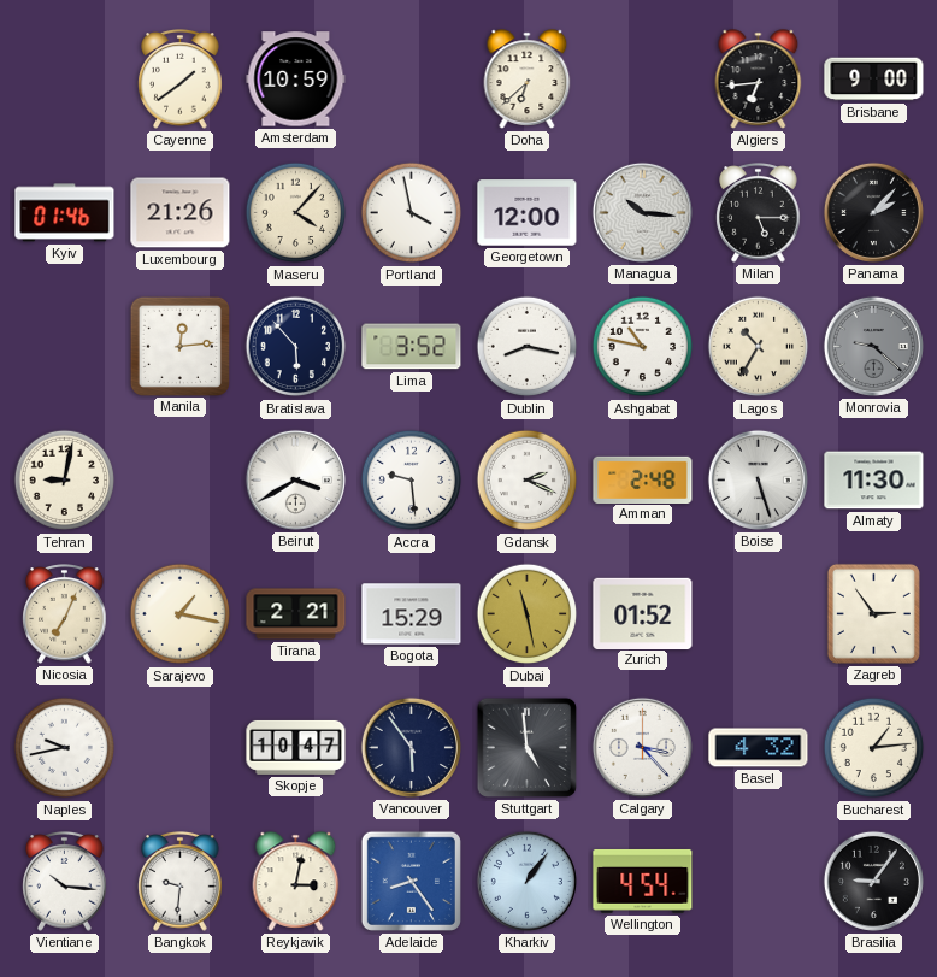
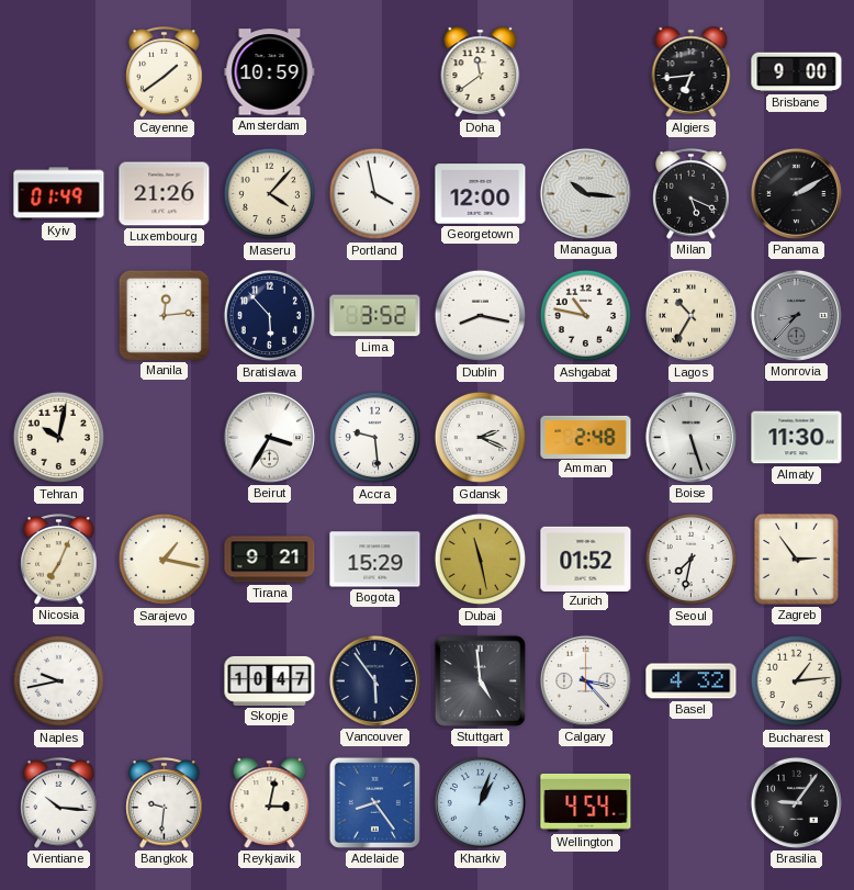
Doha: 6:38 -> 11:39 (481, 72)
Kyiv: 01:46 -> 01:49 (59, 194)
Milan: 5:15 -> 5:19 (692, 194)
Panama: 2:07 -> 2:10 (796, 193)
Monrovia: 9:22 -> 8:37 (796, 315)
Tehran: 9:02 -> 10:02 (59, 438)
Beirut: 3:40 -> 3:35 (269, 437)
Tirana: 2:21 -> 9:21 (270, 560)
Seoul: none -> 7:32 (692, 560)
Kharkiv: 1:06 -> 1:03 (480, 802)
